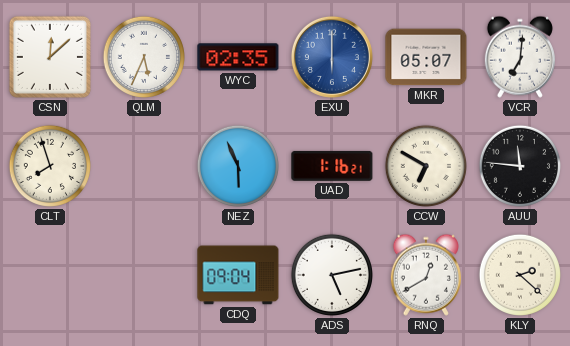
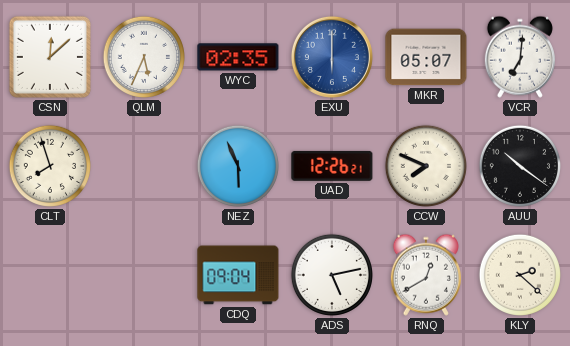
UAD: 1:16 -> 12:26 (332, 166)
CCW: 6:50 -> 7:49 (426, 166)
AUU: 11:46 -> 10:21 (520, 166)
